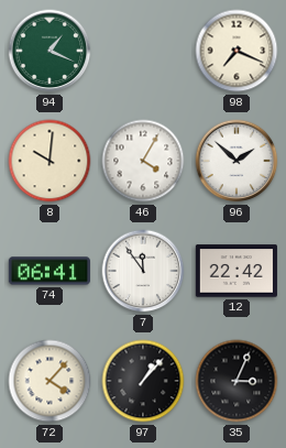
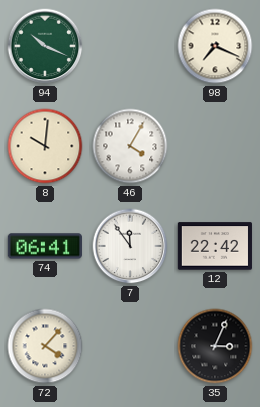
94: 1:19 -> 10:19 (45, 46)
96: 1:52 -> none (237, 161)
97: 1:07 -> none (143, 381)
